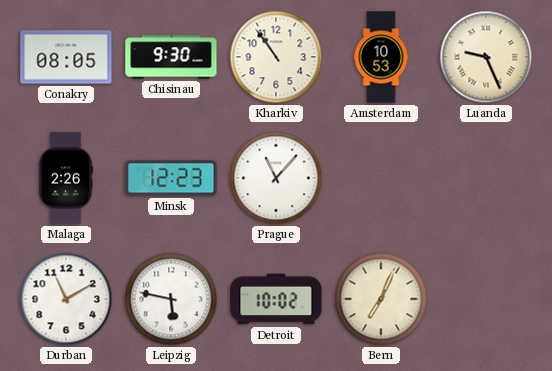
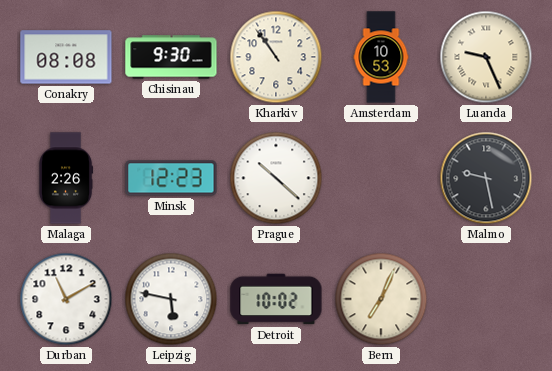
Conakry: 08:05 -> 08:08 (66, 57)
Prague: 11:07 -> 10:22 (276, 178)
Malmo: none -> 9:28 (486, 178)
